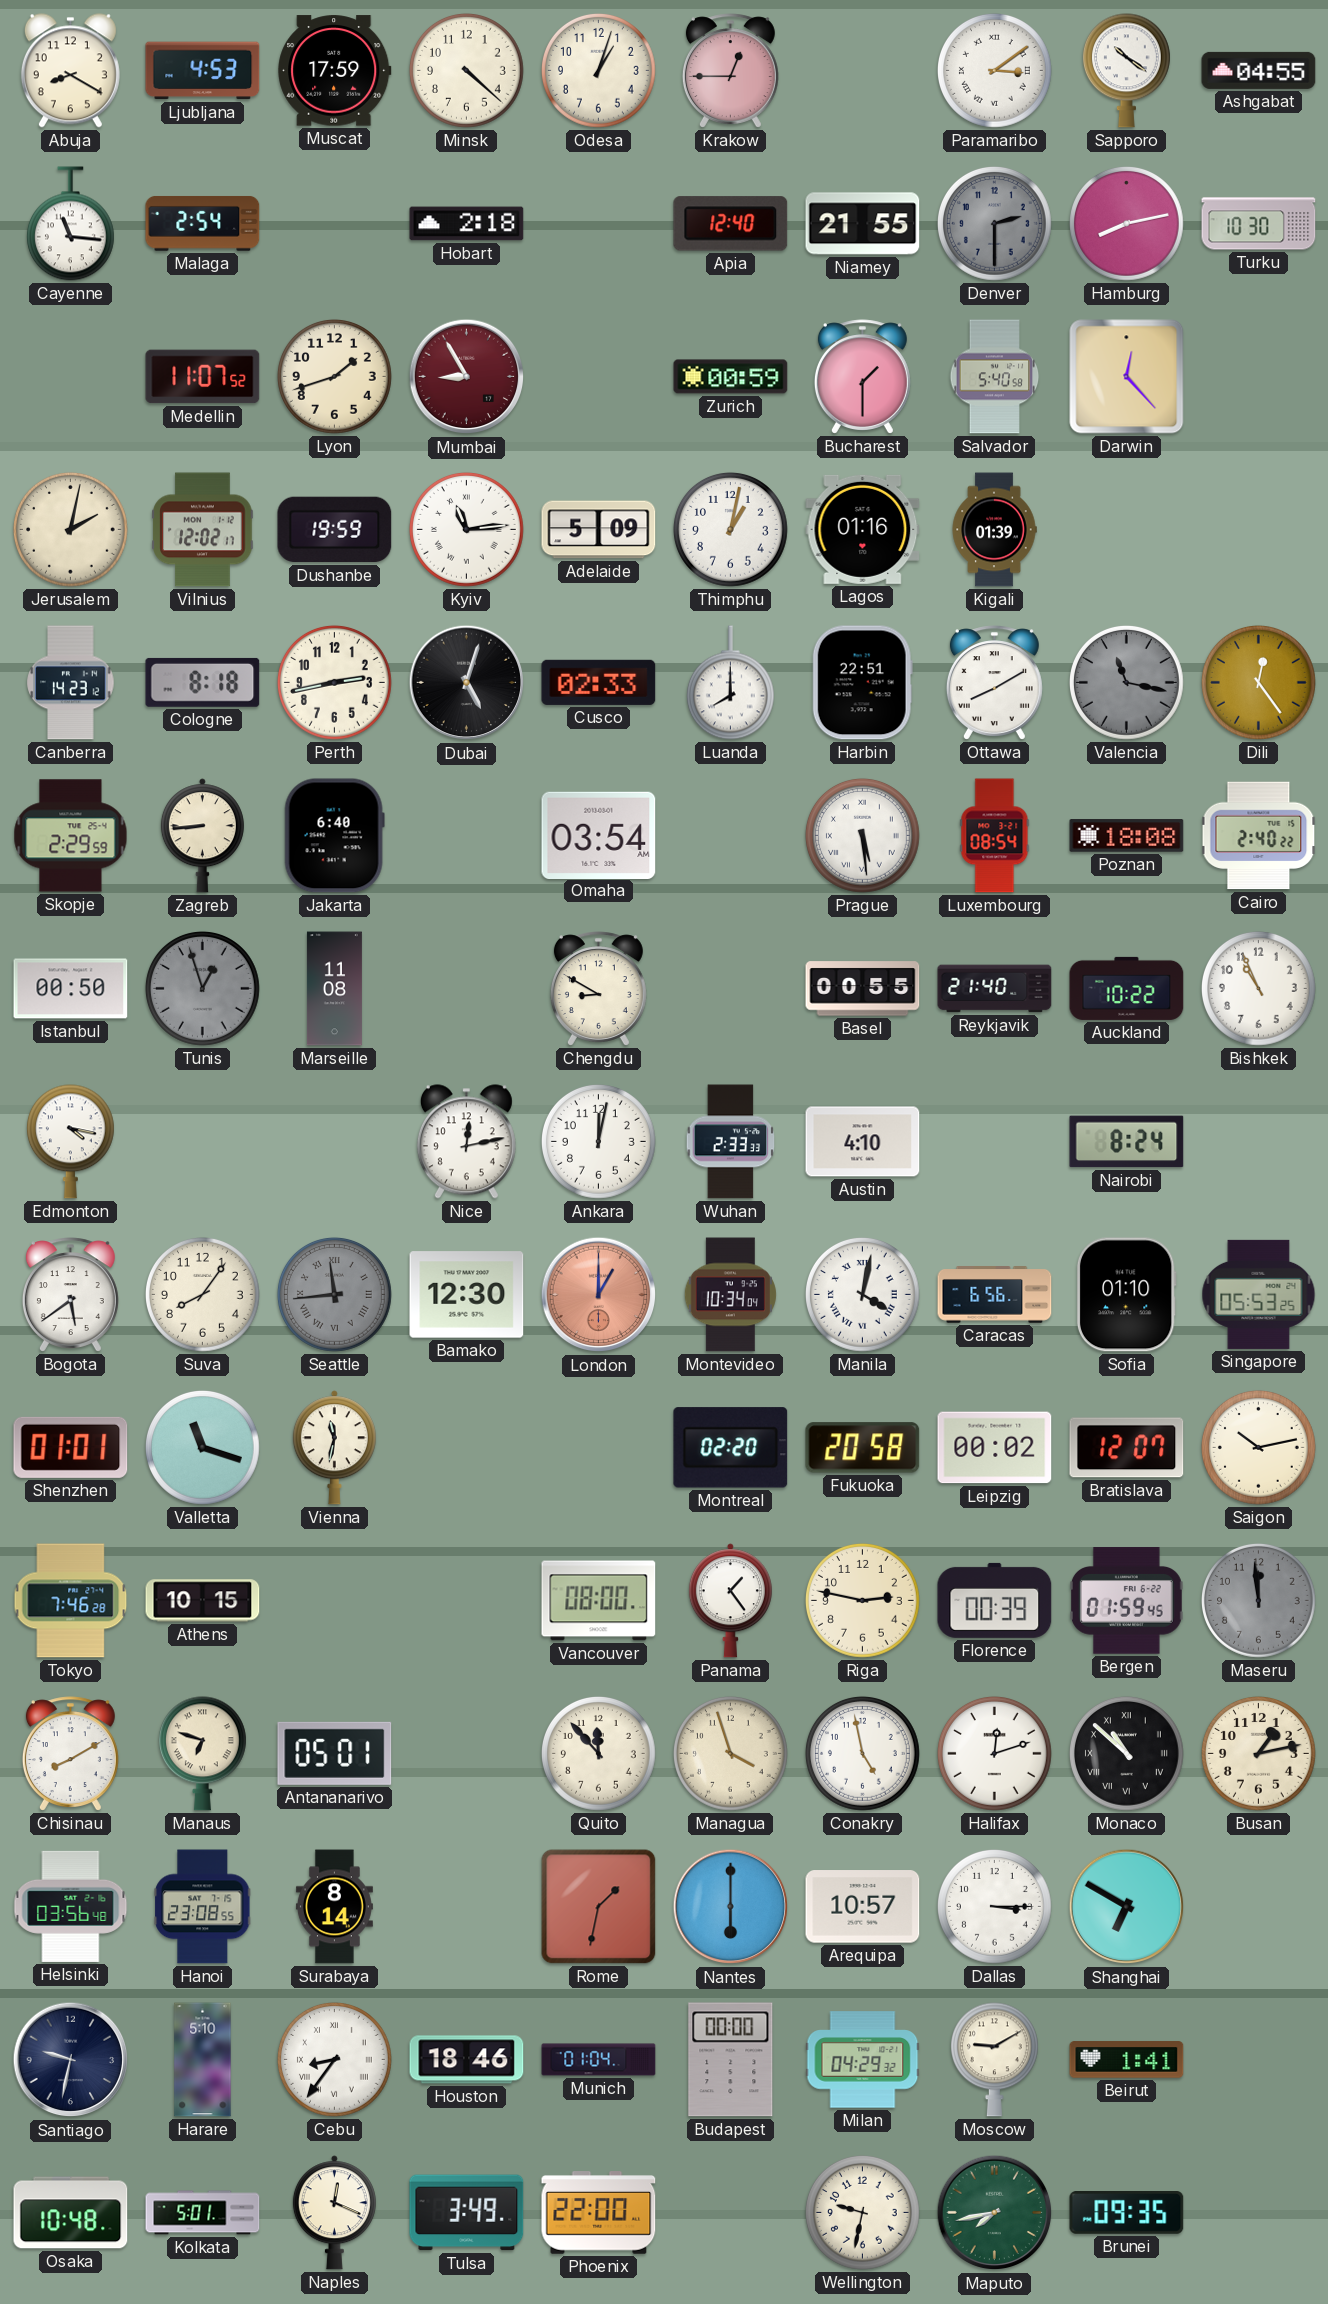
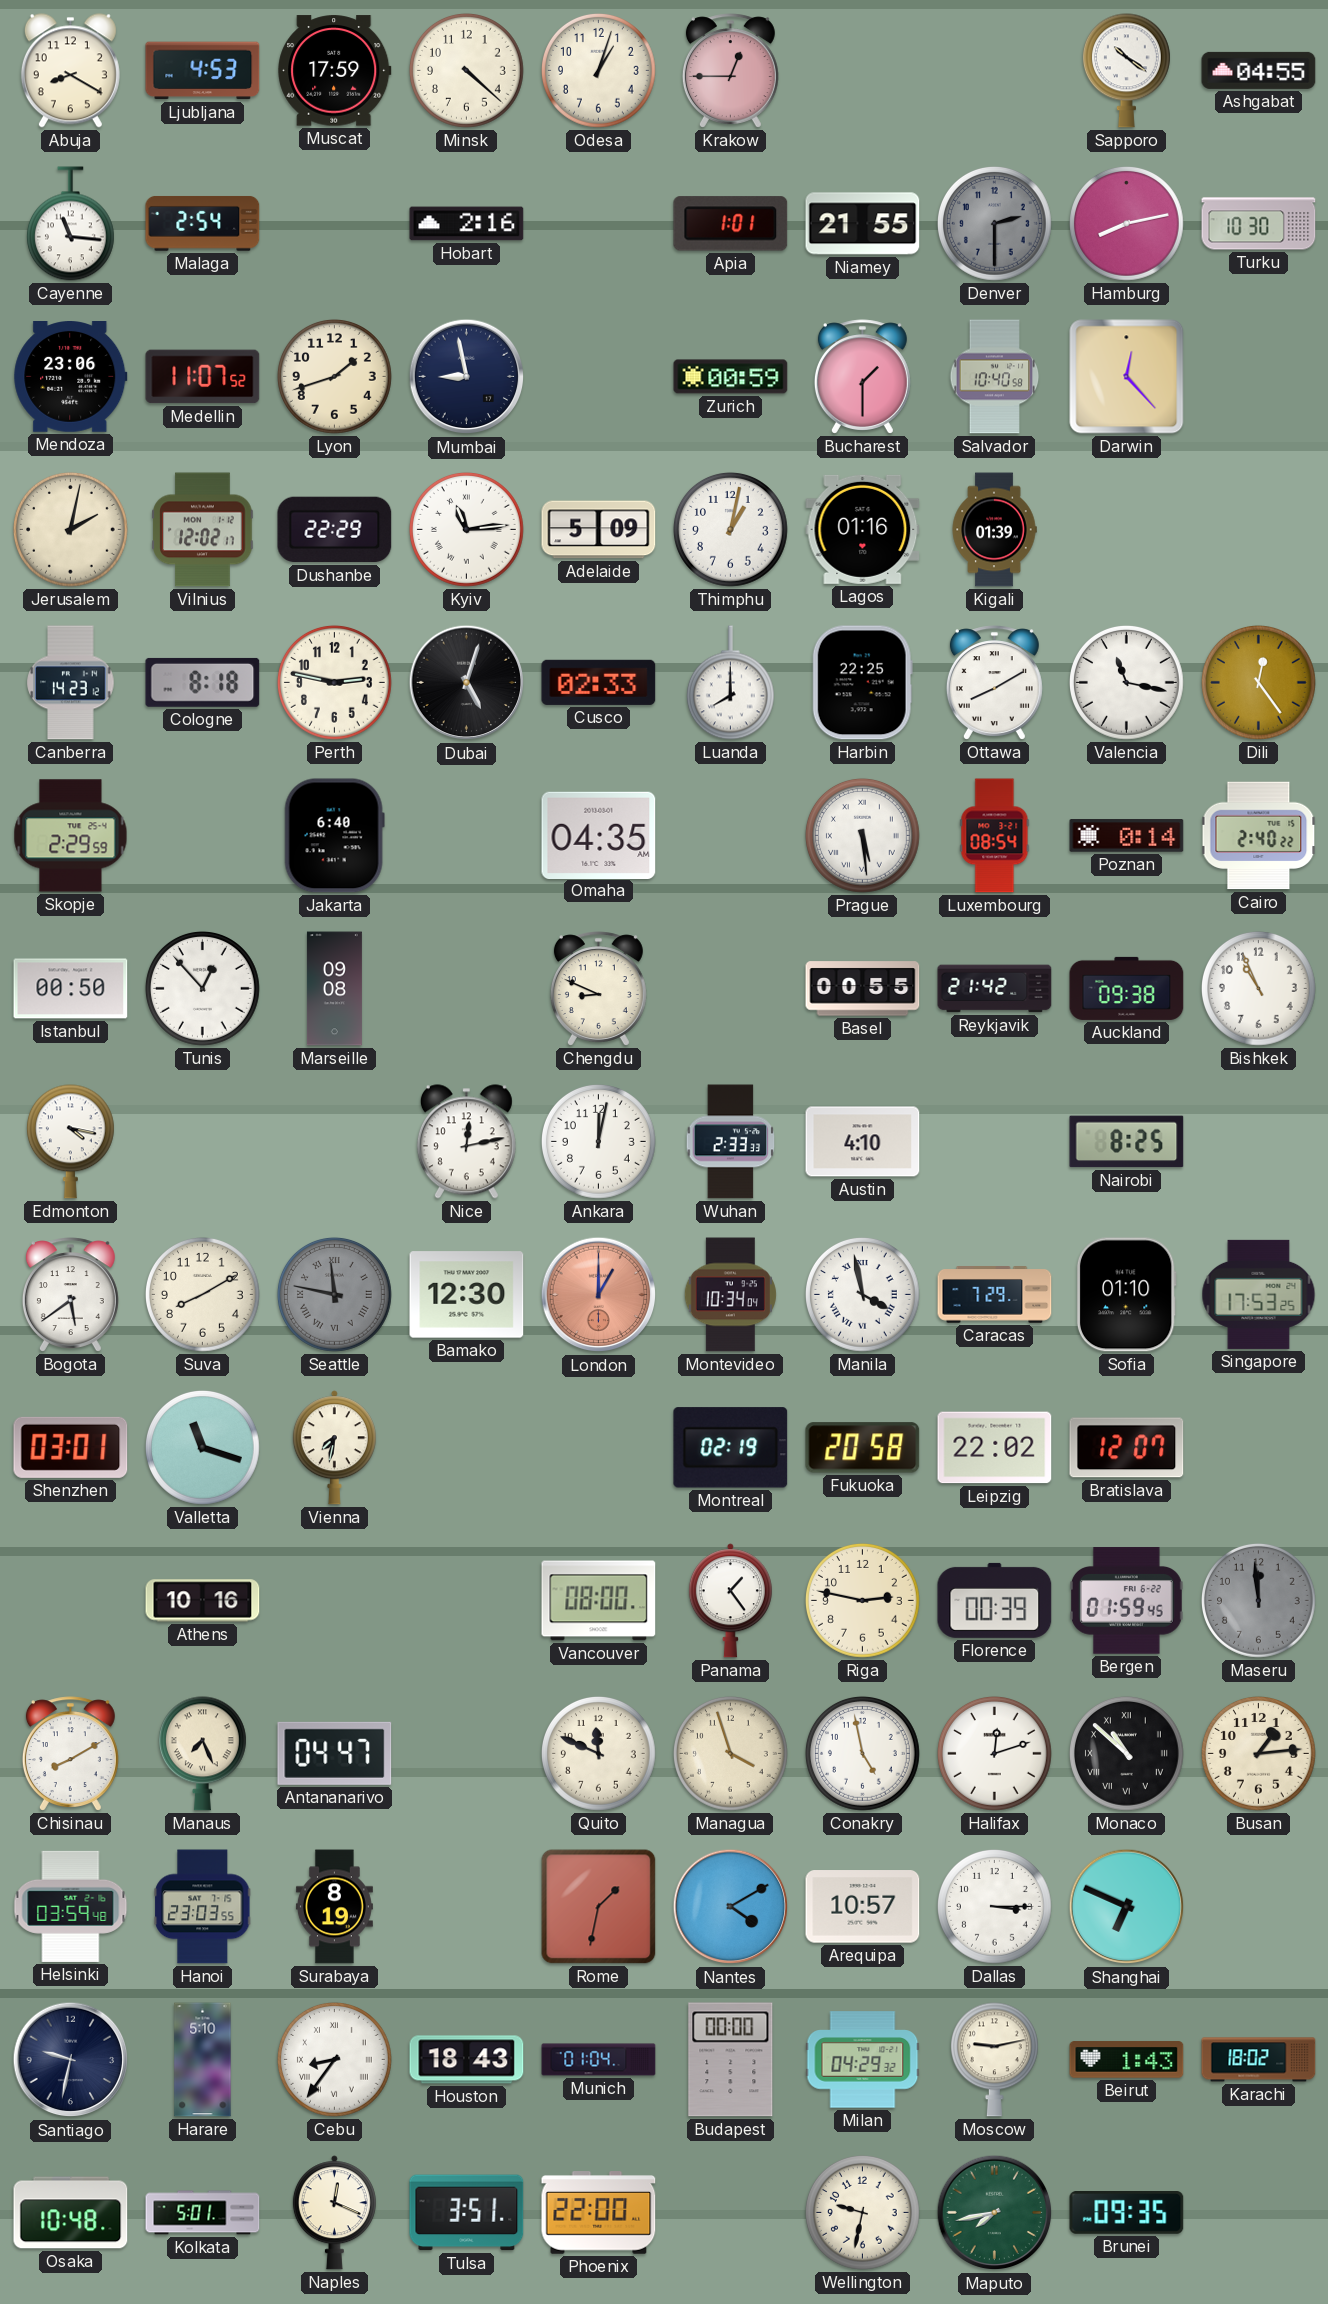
Paramaribo: 3:09 -> none (994, 71)
Hobart: 2:18 -> 2:16 (467, 224)
Apia: 12:40 -> 1:01 (731, 224)
Mendoza: none -> 23:06 (71, 377)
Mumbai: 8:55 -> 8:58 (467, 377)
Mumbai dial: burgundy -> navy (467, 377)
Salvador: 5:40 -> 10:40 (995, 377)
Dushanbe: 19:59 -> 22:29 (335, 530)
Perth: 2:43 -> 2:47 (334, 683)
Harbin: 22:51 -> 22:25 (862, 683)
Valencia dial: grey -> white (1126, 683)
Zagreb: 8:44 -> none (202, 836)
Omaha: 03:54 -> 04:35 (599, 835)
Poznan: 18:08 -> 0:14 (1127, 836)
Tunis: 12:57 -> 12:53 (202, 989)
Tunis dial: grey -> white (202, 989)
Marseille: 11:08 -> 09:08 (334, 989)
Chengdu: 8:50 -> 8:49 (598, 989)
Reykjavik: 21:40 -> 21:42 (995, 989)
Auckland: 10:22 -> 09:38 (1127, 988)
Nairobi: 8:24 -> 8:25 (1127, 1142)
Suva: 8:06 -> 8:10 (202, 1295)
Seattle: 11:44 -> 11:47 (334, 1295)
Manila: 4:02 -> 3:58 (862, 1295)
Caracas: 6:56 -> 7:29 (995, 1295)
Singapore: 05:53 -> 17:53 (1259, 1294)
Shenzhen: 01:01 -> 03:01 (71, 1447)
Vienna: 11:32 -> 7:32 (334, 1448)
Montreal: 02:20 -> 02:19 (731, 1448)
Leipzig: 00:02 -> 22:02 (995, 1448)
Saigon: 10:13 -> none (1258, 1448)
Tokyo: 7:46 -> none (71, 1601)
Athens: 10:15 -> 10:16 (203, 1601)
Manaus: 6:48 -> 7:26 (202, 1754)
Antananarivo: 05:01 -> 04:47 (335, 1753)
Quito: 11:53 -> 11:49 (598, 1754)
Busan: 1:13 -> 1:14 (1258, 1754)
Helsinki: 03:56 -> 03:59 (71, 1906)
Hanoi: 23:08 -> 23:03 (203, 1907)
Surabaya: 8:14 -> 8:19 (334, 1907)
Nantes: 6:00 -> 4:10 (731, 1907)
Shanghai: 6:50 -> 6:49 (1127, 1907)
Houston: 18:46 -> 18:43 (467, 2060)
Moscow: 9:10 -> 9:13 (994, 2060)
Beirut: 1:41 -> 1:43 (1127, 2060)
Karachi: none -> 18:02 (1259, 2060)
Tulsa: 3:49 -> 3:51 (467, 2213)
